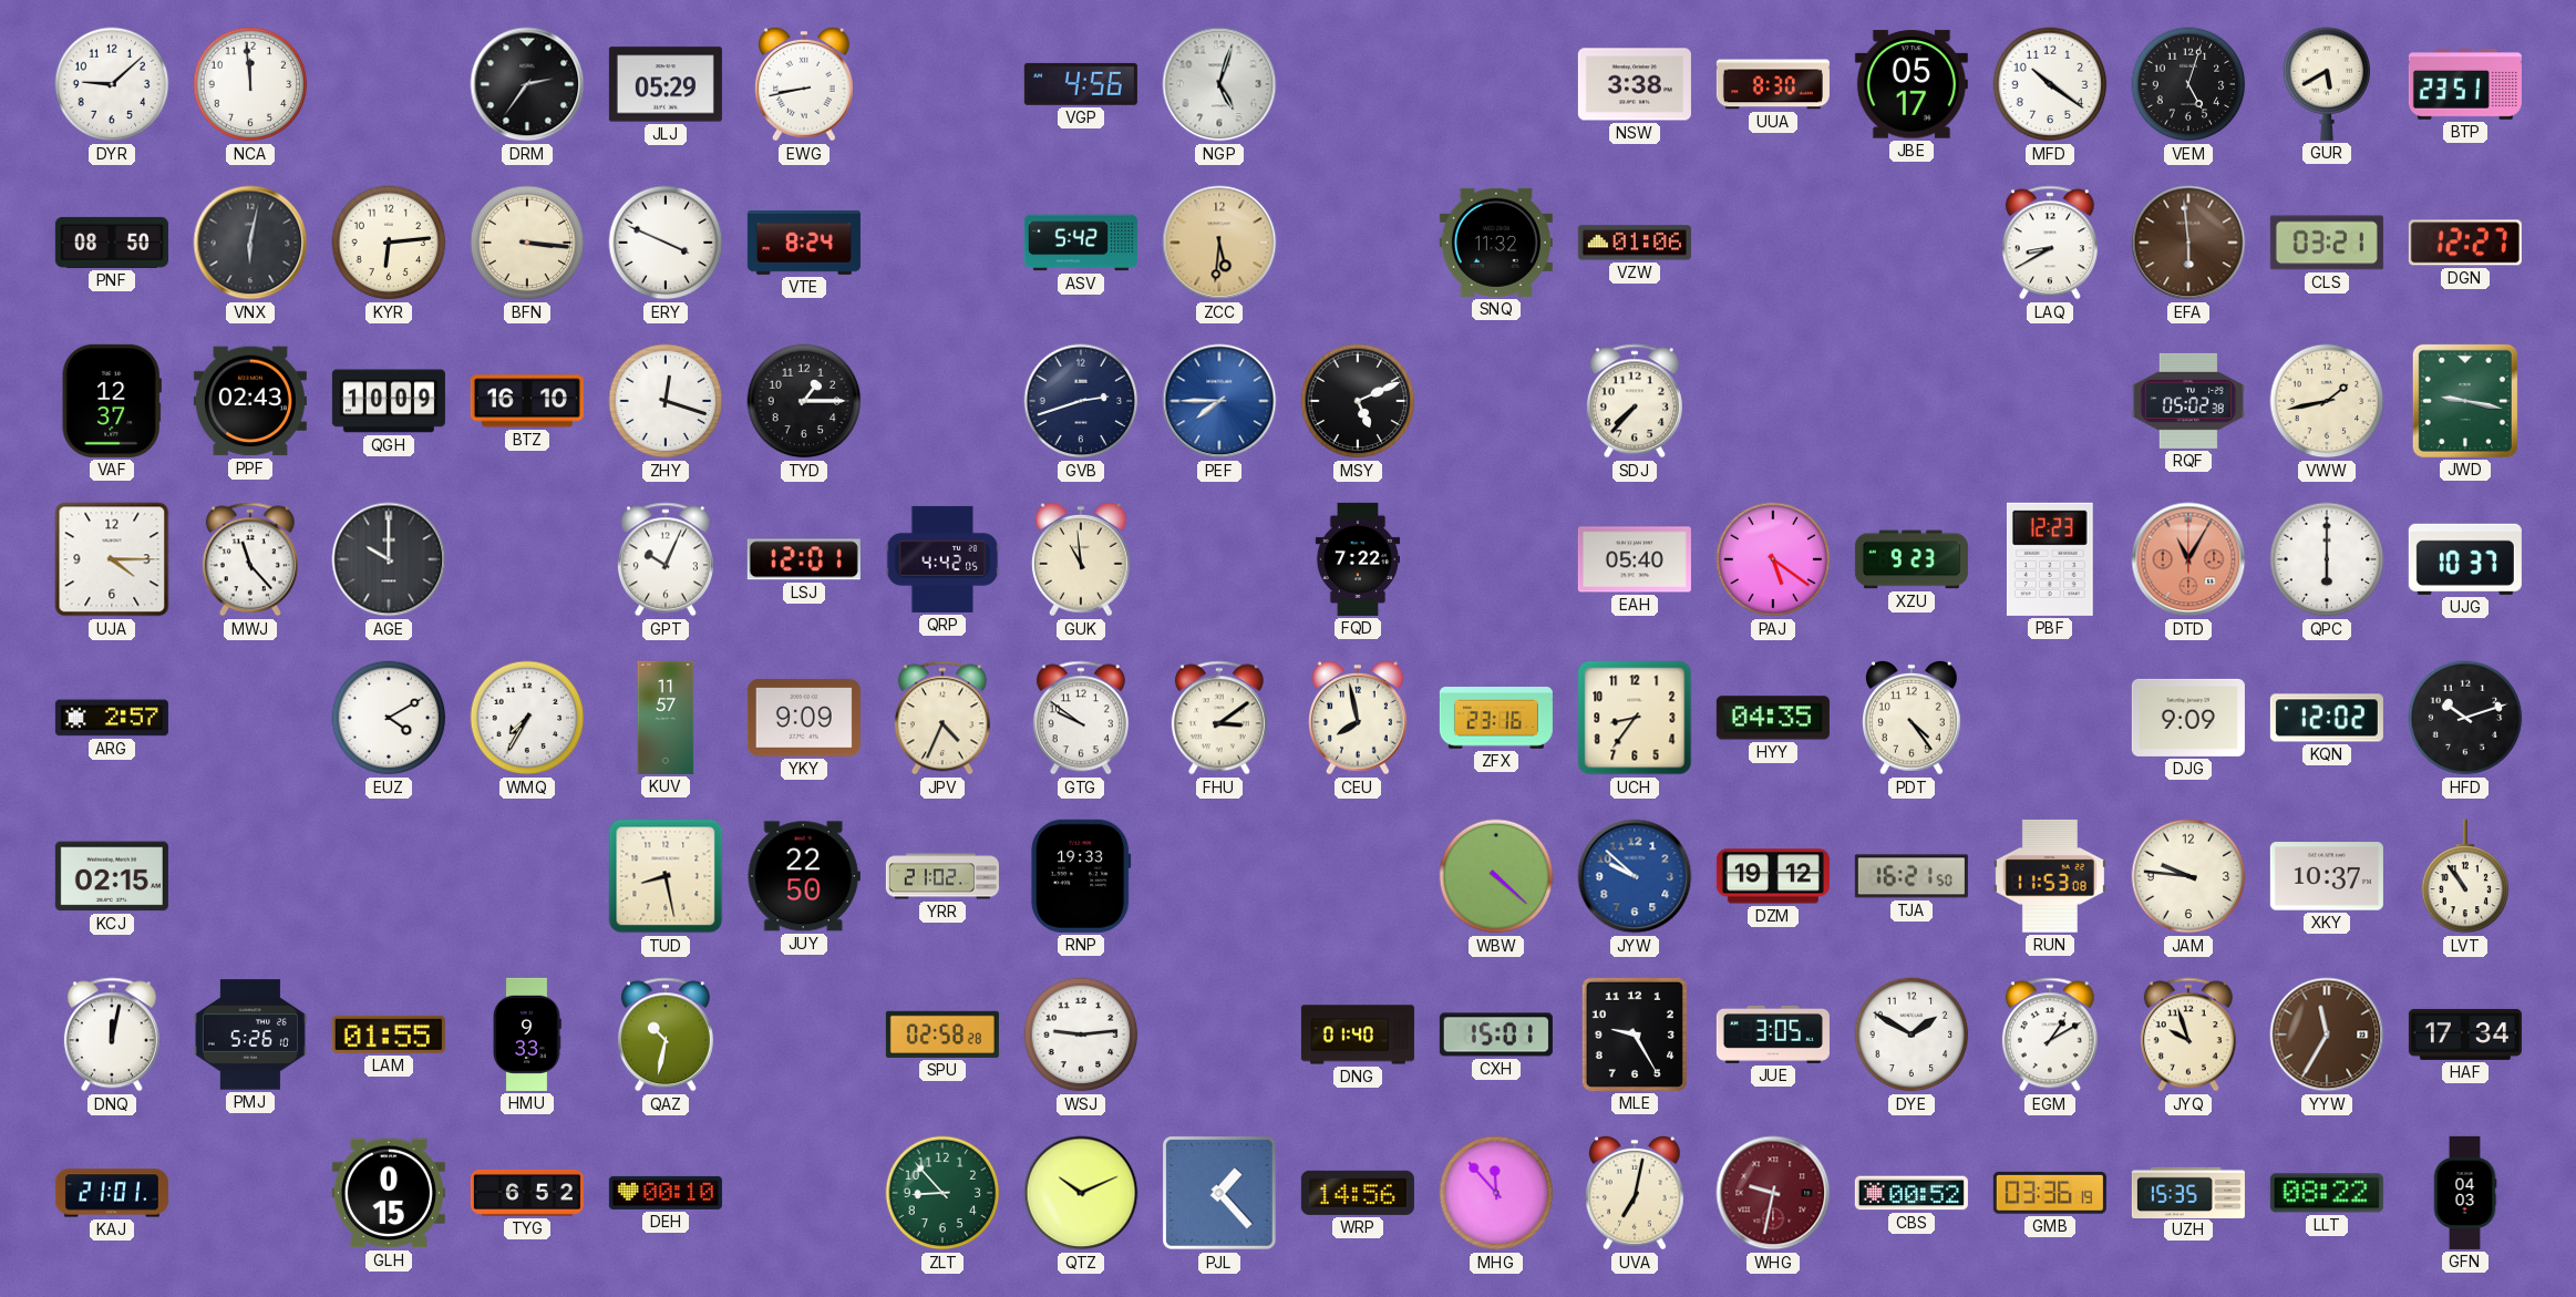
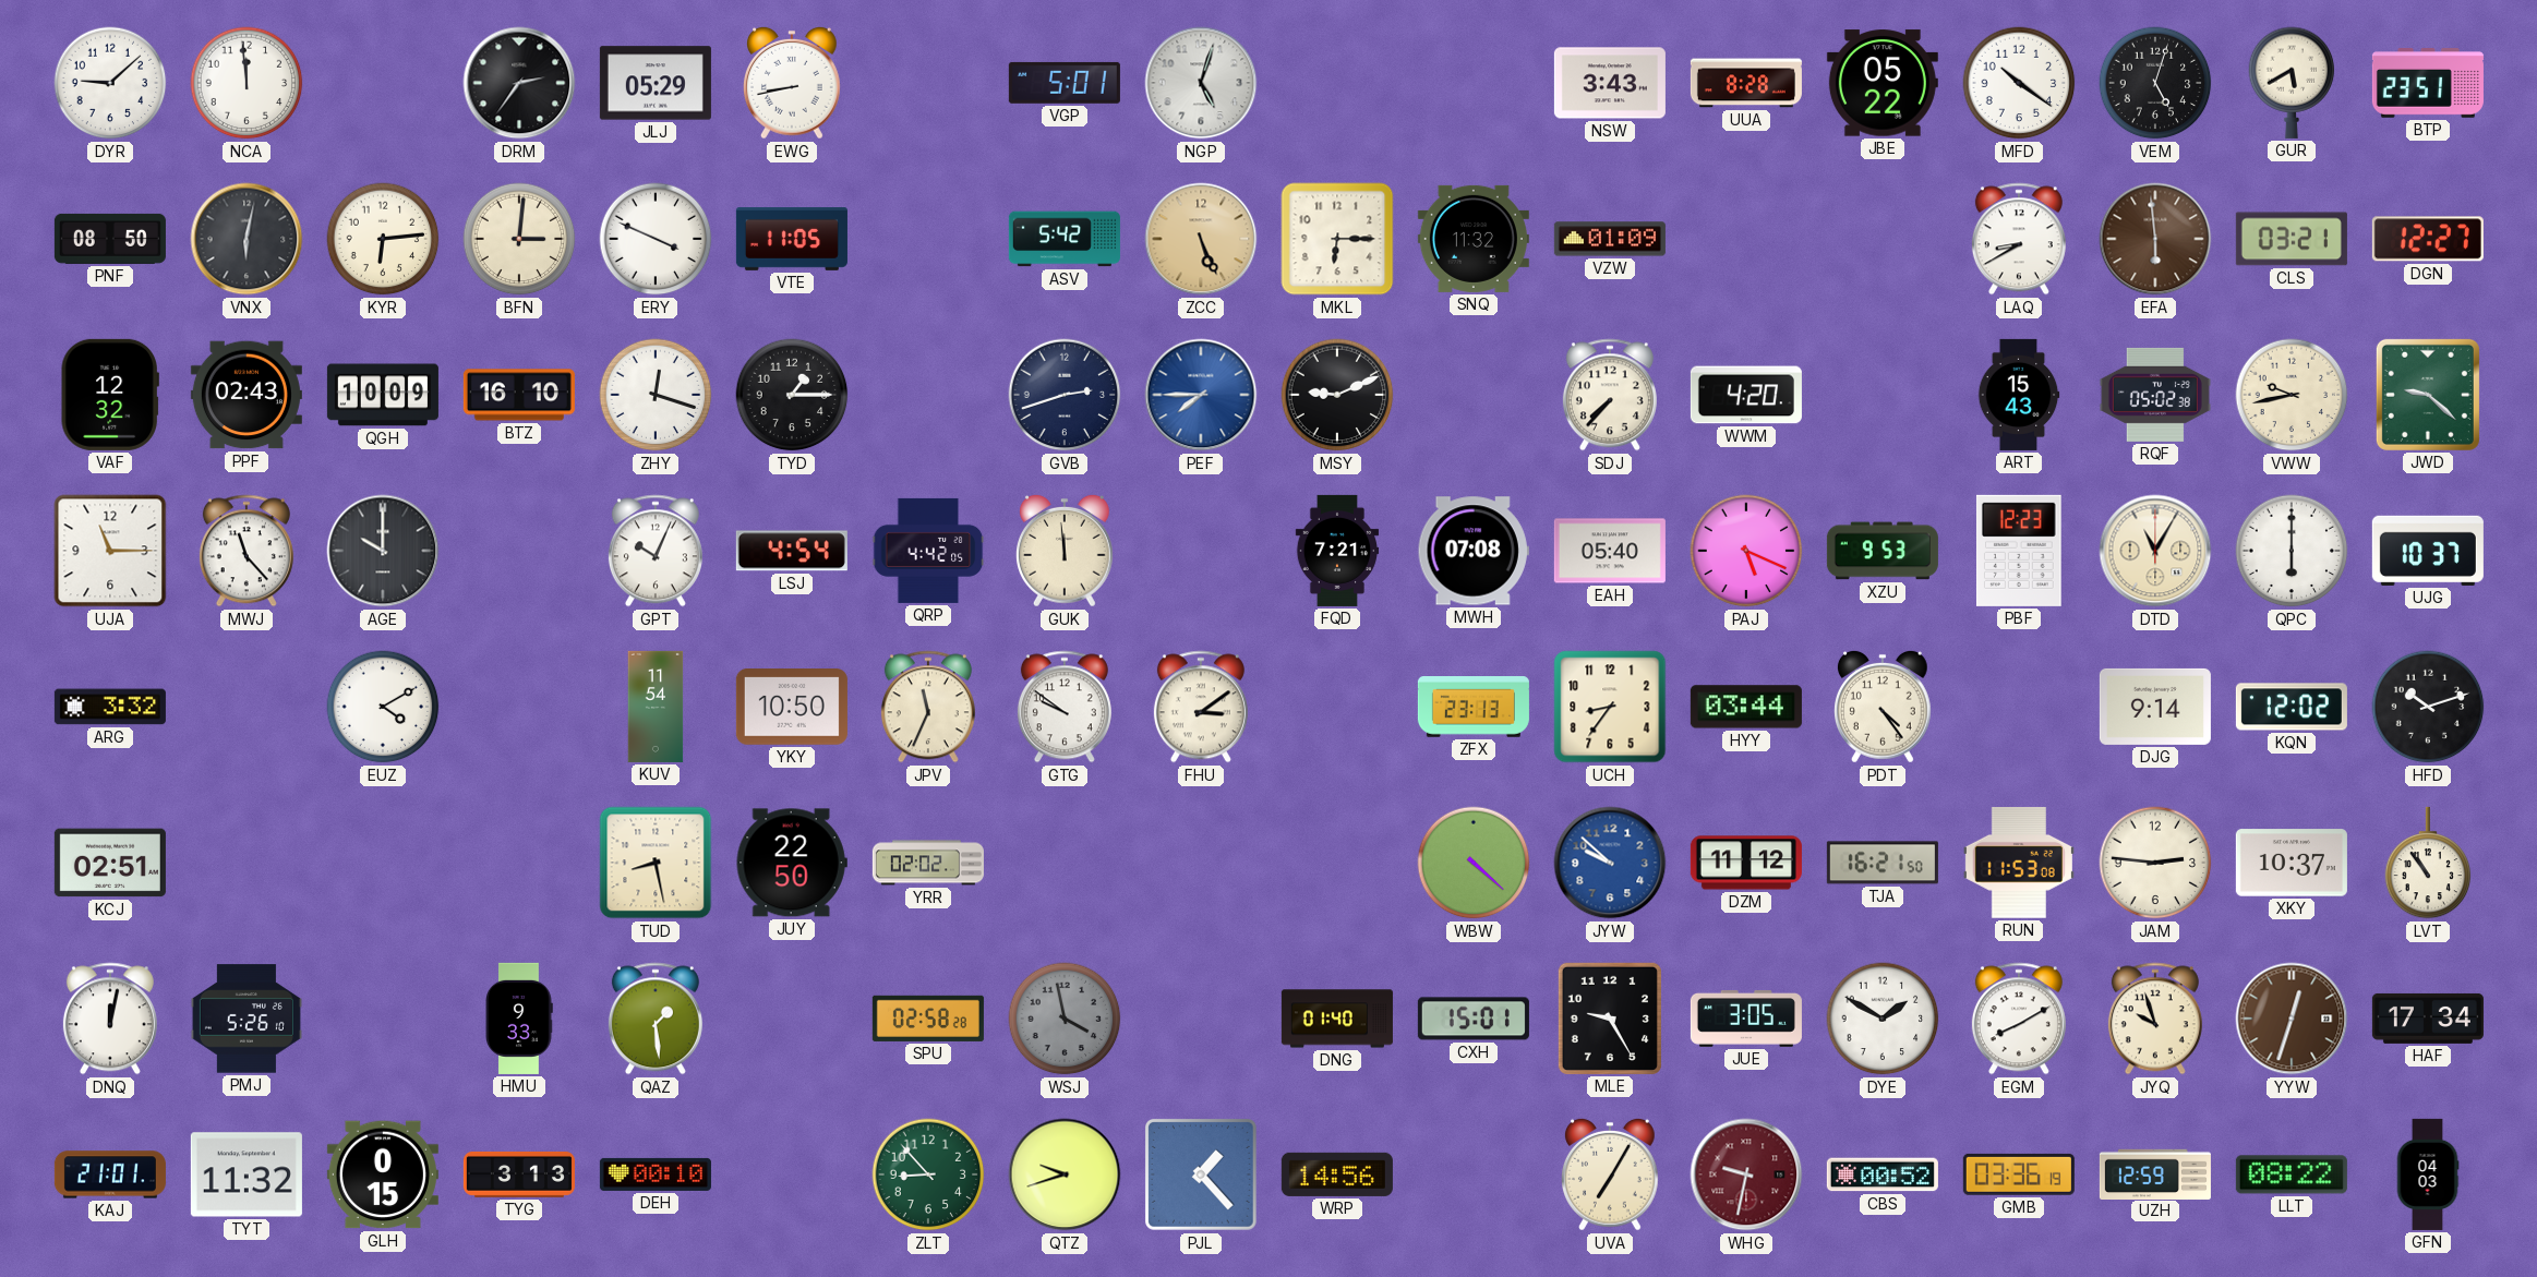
VGP: 4:56 -> 5:01 (1065, 83)
NSW: 3:38 -> 3:43 (1610, 83)
UUA: 8:30 -> 8:28 (1746, 83)
JBE: 05:17 -> 05:22 (1883, 83)
BFN: 3:16 -> 3:01 (519, 239)
VTE: 8:24 -> 11:05 (792, 240)
ZCC: 5:31 -> 5:26 (1201, 239)
MKL: none -> 6:15 (1337, 239)
VZW: 01:06 -> 01:09 (1610, 239)
VAF: 12:37 -> 12:32 (110, 395)
MSY: 5:11 -> 9:11 (1337, 395)
WWM: none -> 4:20 (1746, 395)
ART: none -> 15:43 (2019, 395)
VWW: 1:43 -> 9:43 (2292, 395)
JWD: 9:17 -> 9:22 (2428, 395)
UJA: 4:15 -> 11:15 (110, 551)
LSJ: 12:01 -> 4:54 (792, 551)
GUK: 10:59 -> 11:59 (1066, 551)
FQD: 7:22 -> 7:21 (1337, 551)
MWH: none -> 07:08 (1474, 551)
PAJ: 5:21 -> 5:19 (1746, 551)
XZU: 9:23 -> 9:53 (1883, 551)
DTD dial: salmon -> cream (2155, 551)
ARG: 2:57 -> 3:32 (110, 707)
WMQ: 7:35 -> none (527, 718)
KUV: 11:57 -> 11:54 (656, 707)
YKY: 9:09 -> 10:50 (792, 708)
JPV: 4:34 -> 11:34 (928, 707)
CEU: 7:58 -> none (1359, 718)
ZFX: 23:16 -> 23:13 (1474, 708)
HYY: 04:35 -> 03:44 (1746, 707)
DJG: 9:09 -> 9:14 (2155, 707)
KCJ: 02:15 -> 02:51 (110, 863)
YRR: 21:02 -> 02:02 (928, 863)
RNP: 19:33 -> none (1081, 876)
DZM: 19:12 -> 11:12 (1746, 863)
JAM: 9:46 -> 2:46 (2155, 863)
LAM: 01:55 -> none (389, 1034)
QAZ: 10:32 -> 1:29 (656, 1019)
WSJ: 9:14 -> 3:58 (1065, 1019)
WSJ dial: white -> grey (1065, 1019)
EGM: 1:10 -> 8:10 (2019, 1019)
YYW: 11:35 -> 12:33 (2292, 1019)
TYT: none -> 11:32 (247, 1174)
TYG: 6:52 -> 3:13 (519, 1174)
QTZ: 10:11 -> 9:42 (1065, 1174)
MHG: 11:53 -> none (1496, 1193)
UVA: 7:02 -> 7:05 (1611, 1174)
UZH: 15:35 -> 12:59 (2155, 1173)
